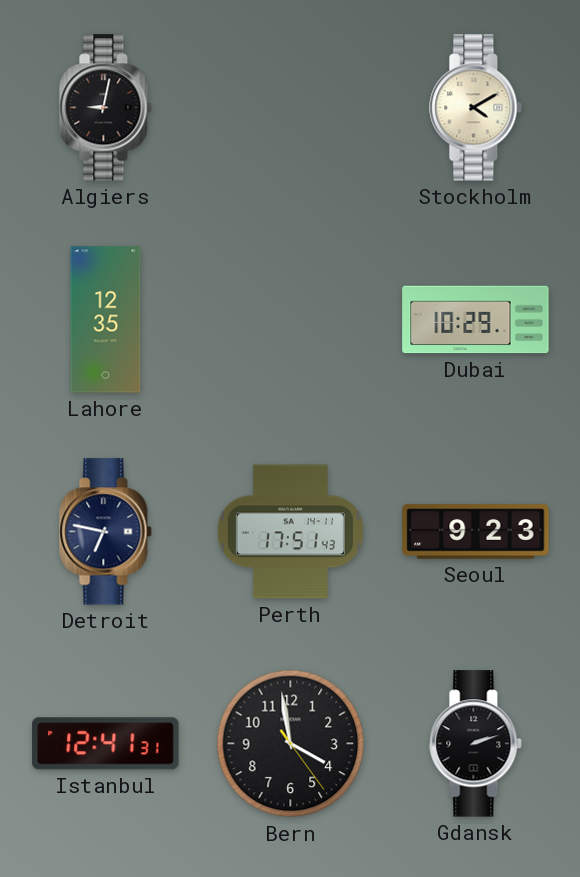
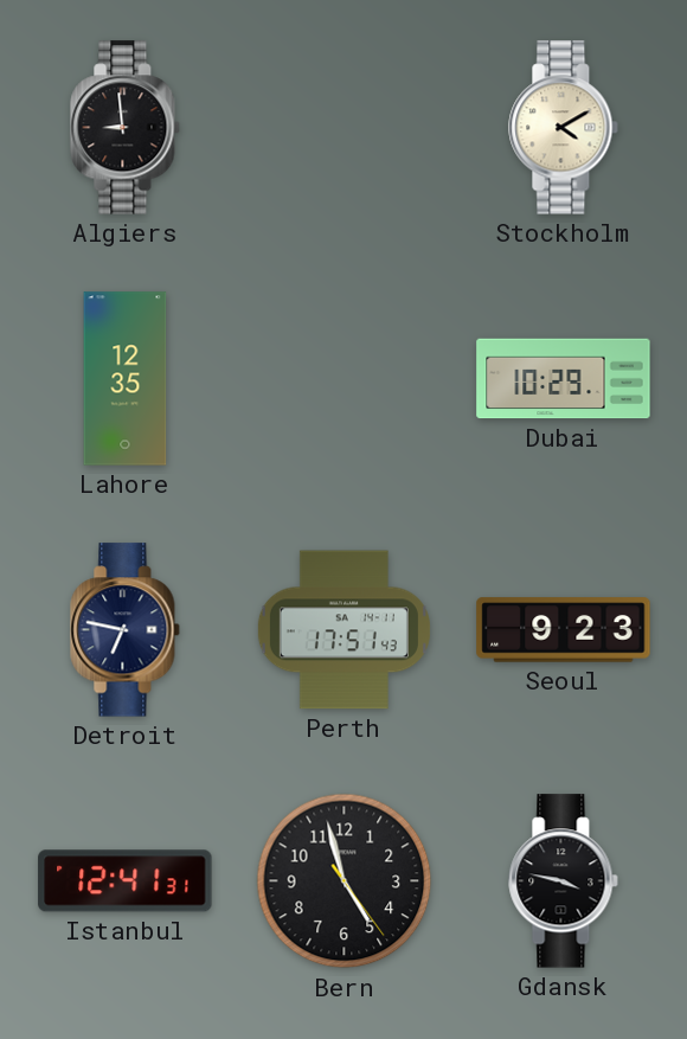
Algiers: 9:02 -> 8:59 (126, 128)
Bern: 3:58 -> 4:57 (345, 881)
Gdansk: 2:12 -> 3:47 (564, 881)
